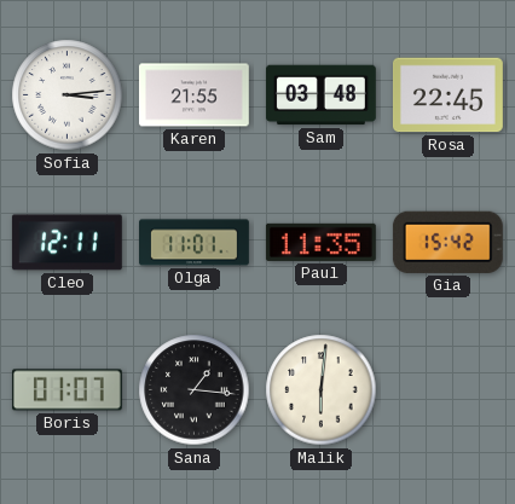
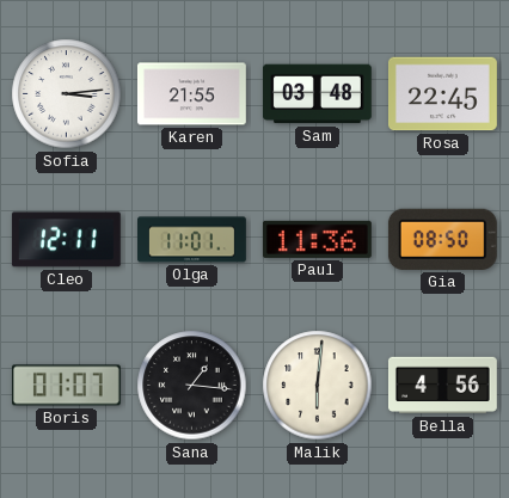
Paul: 11:35 -> 11:36 (317, 239)
Gia: 15:42 -> 08:50 (442, 239)
Bella: none -> 4:56 (442, 386)
